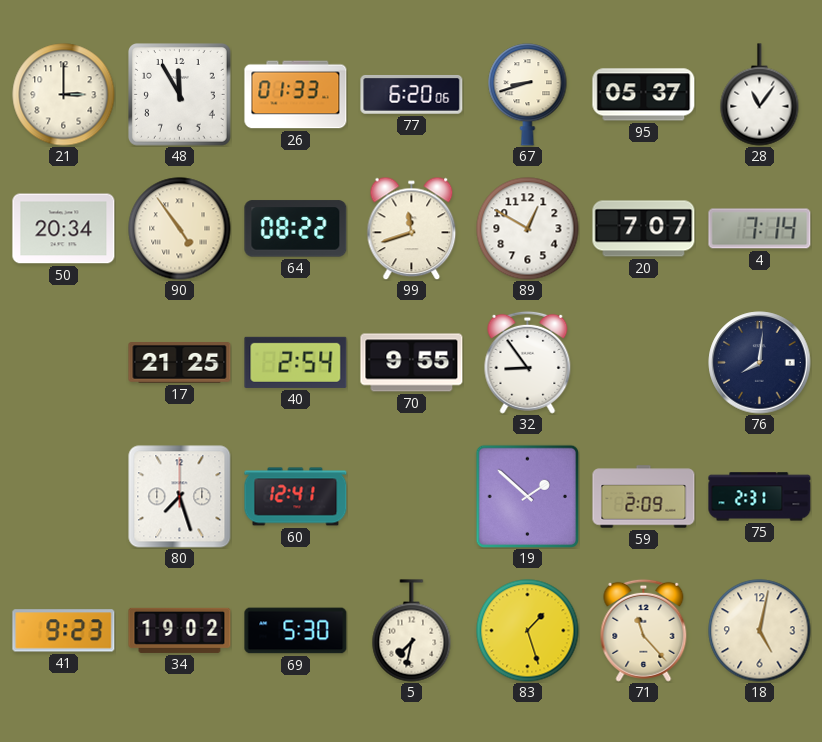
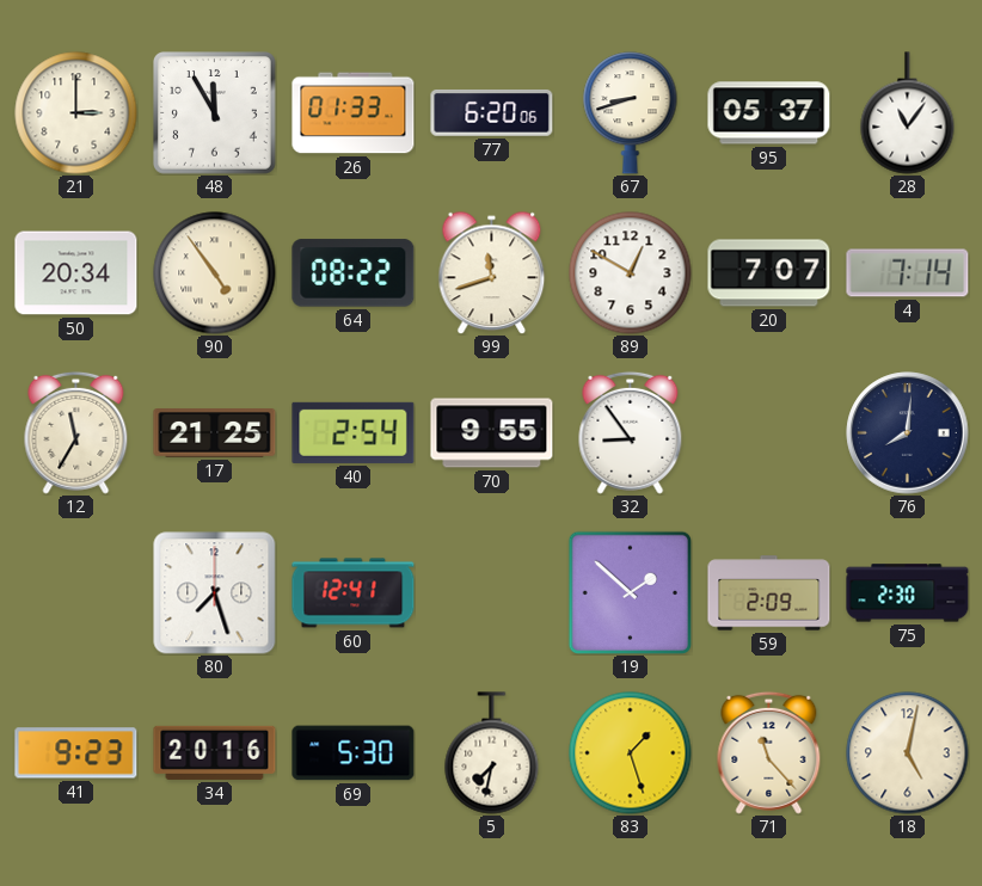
12: none -> 11:35 (76, 432)
75: 2:31 -> 2:30 (908, 593)
34: 19:02 -> 20:16 (215, 752)
